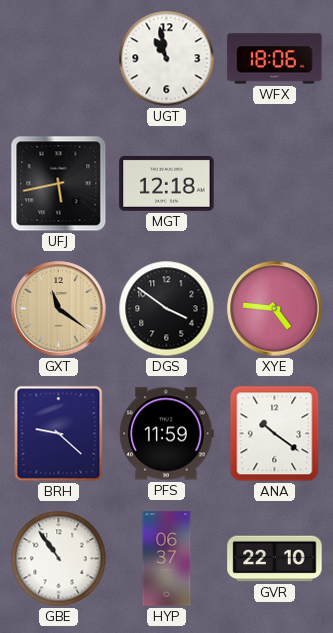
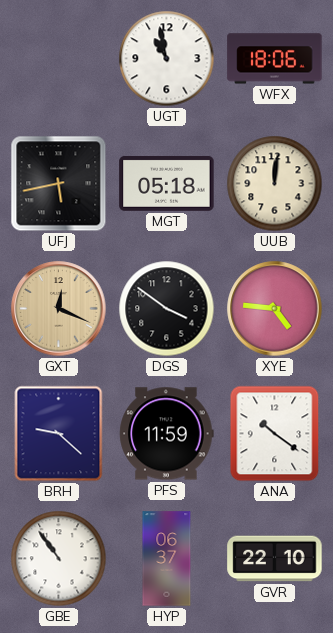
MGT: 12:18 -> 05:18 (167, 183)
UUB: none -> 12:01 (275, 184)
GXT: 11:21 -> 12:19 (59, 309)
